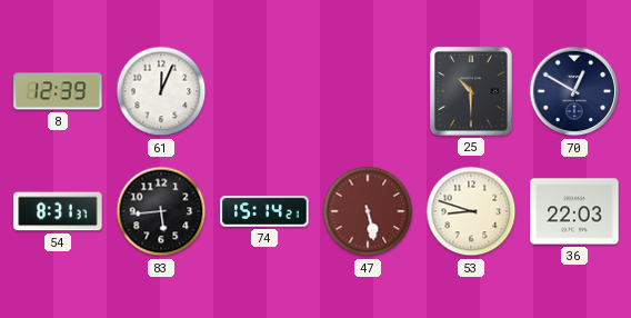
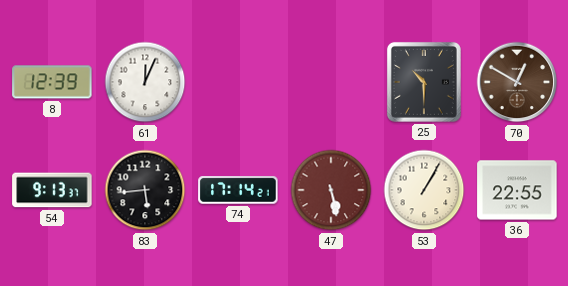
70 dial: navy -> brown (517, 82)
54: 8:31 -> 9:13 (52, 190)
74: 15:14 -> 17:14 (238, 190)
53: 8:48 -> 1:05 (424, 190)
36: 22:03 -> 22:55 (517, 190)
